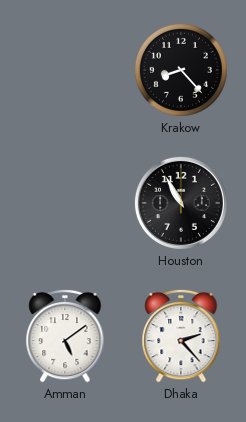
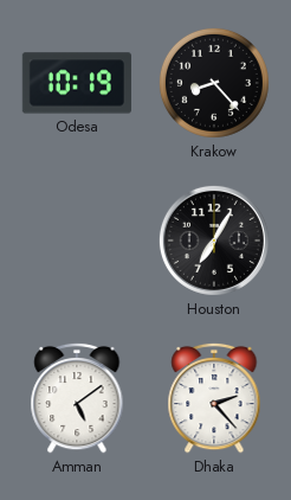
Odesa: none -> 10:19 (77, 83)
Houston: 10:55 -> 7:05 (214, 241)
